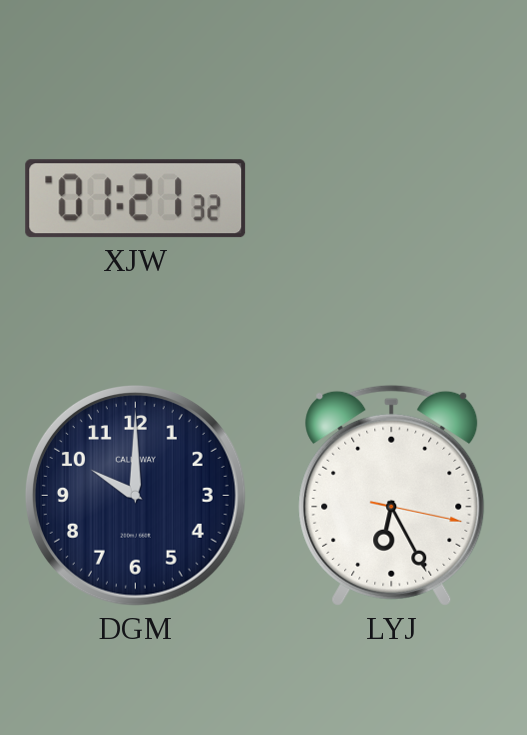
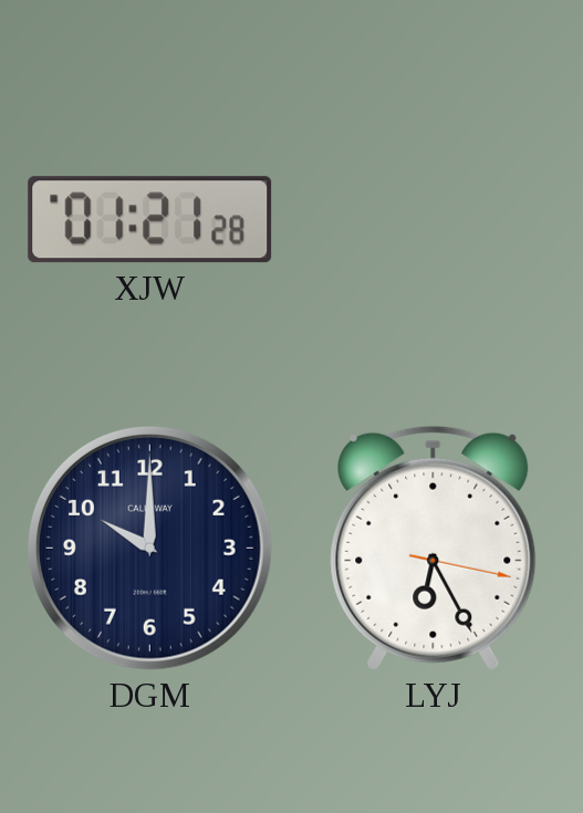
XJW: 01:21:32 -> 01:21:28 (150, 220)
